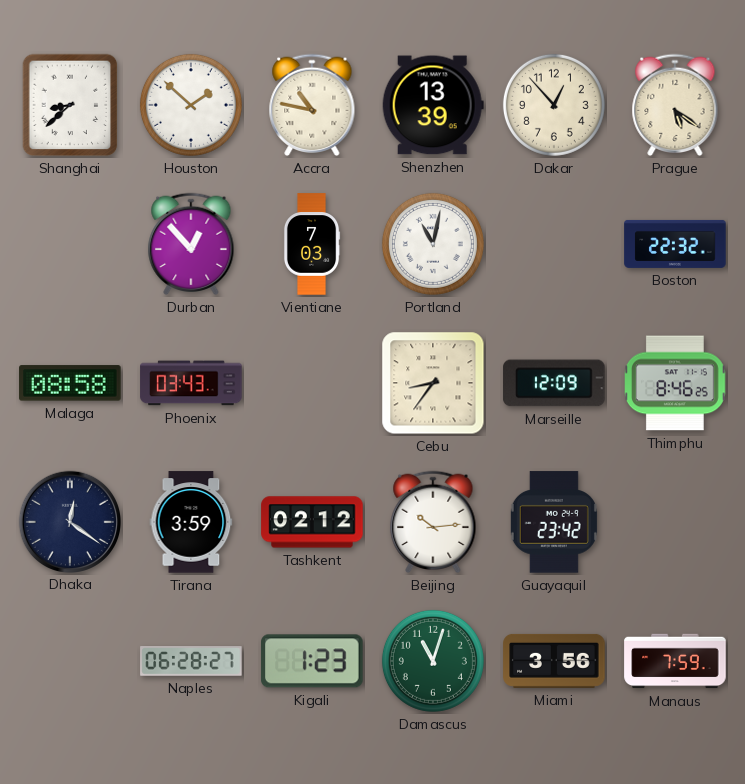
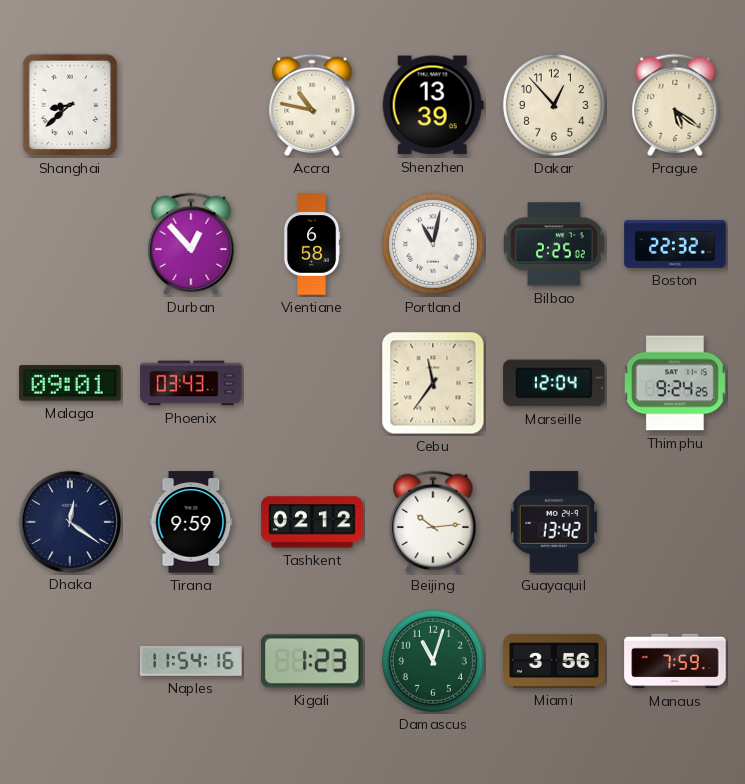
Houston: 1:52 -> none (191, 105)
Vientiane: 7:03 -> 6:58 (312, 244)
Bilbao: none -> 2:25 (554, 244)
Malaga: 08:58 -> 09:01 (70, 383)
Cebu: 8:36 -> 11:36 (433, 383)
Marseille: 12:09 -> 12:04 (554, 383)
Thimphu: 8:46 -> 9:24 (676, 383)
Tirana: 3:59 -> 9:59 (191, 522)
Guayaquil: 23:42 -> 13:42 (554, 522)
Naples: 06:28 -> 11:54 (191, 661)
